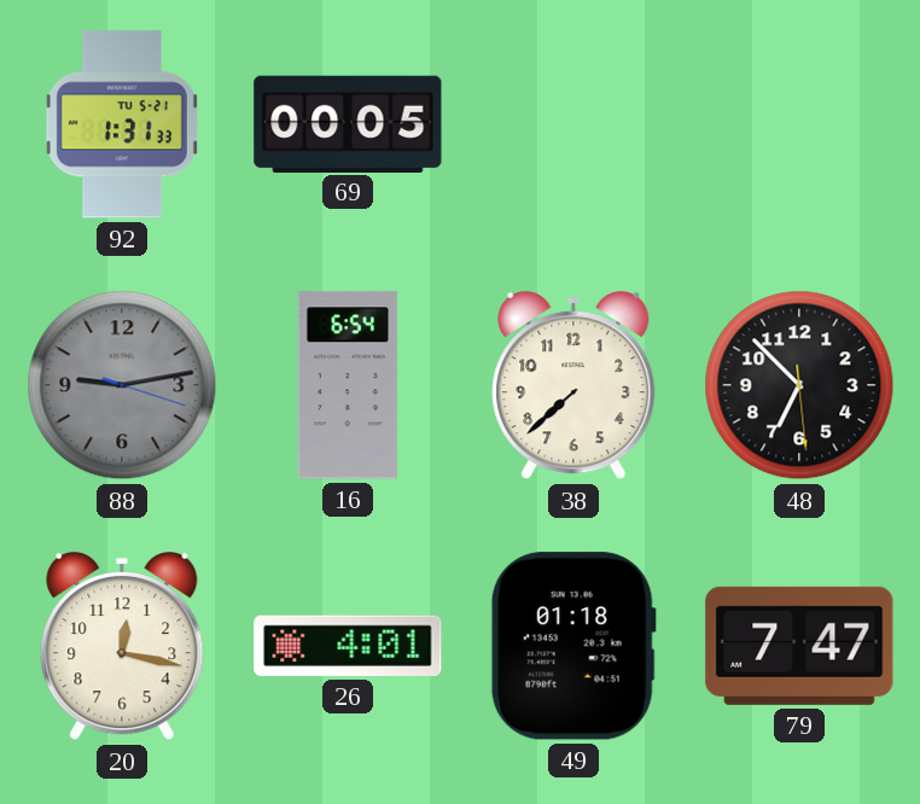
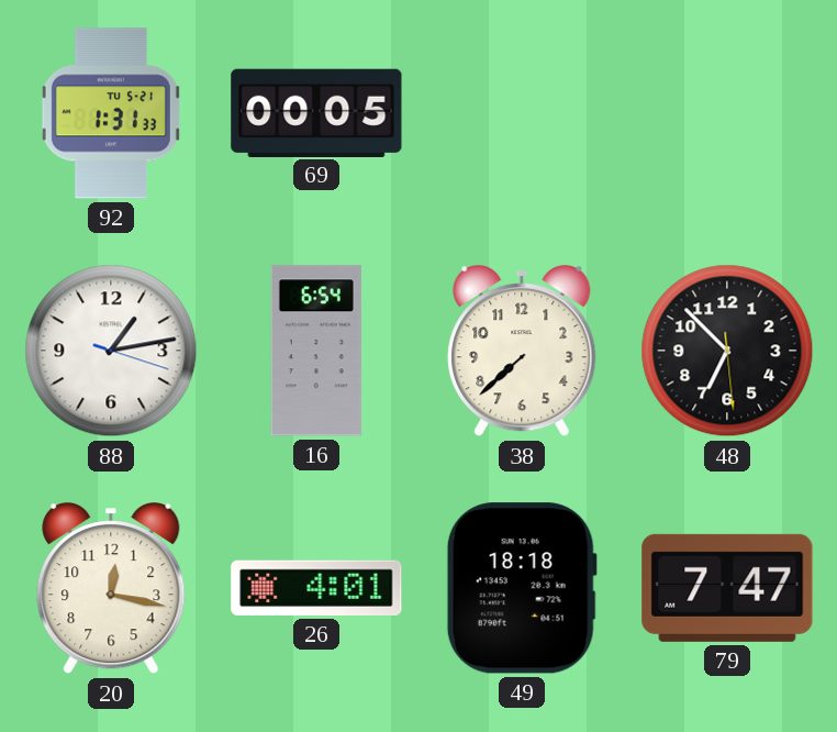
88: 9:13 -> 1:13 (111, 351)
88 dial: grey -> white (111, 351)
49: 01:18 -> 18:18 (522, 588)
